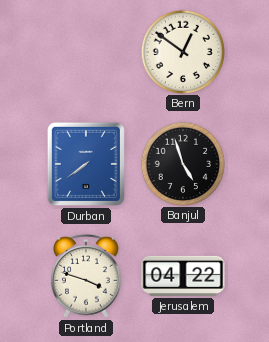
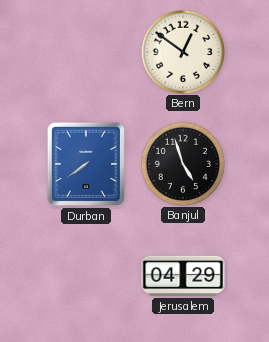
Portland: 3:48 -> none (87, 276)
Jerusalem: 04:22 -> 04:29 (183, 276)
